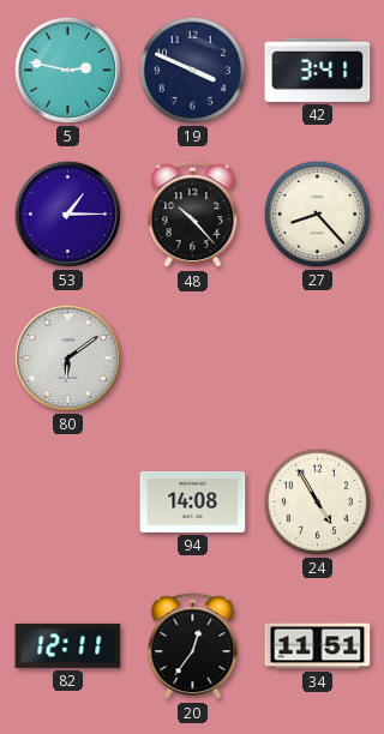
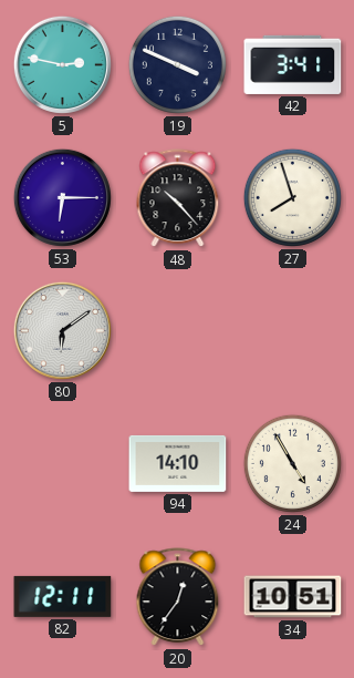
53: 1:15 -> 6:15 (62, 197)
27: 8:23 -> 7:57 (292, 197)
94: 14:08 -> 14:10 (178, 463)
34: 11:51 -> 10:51 (293, 597)
